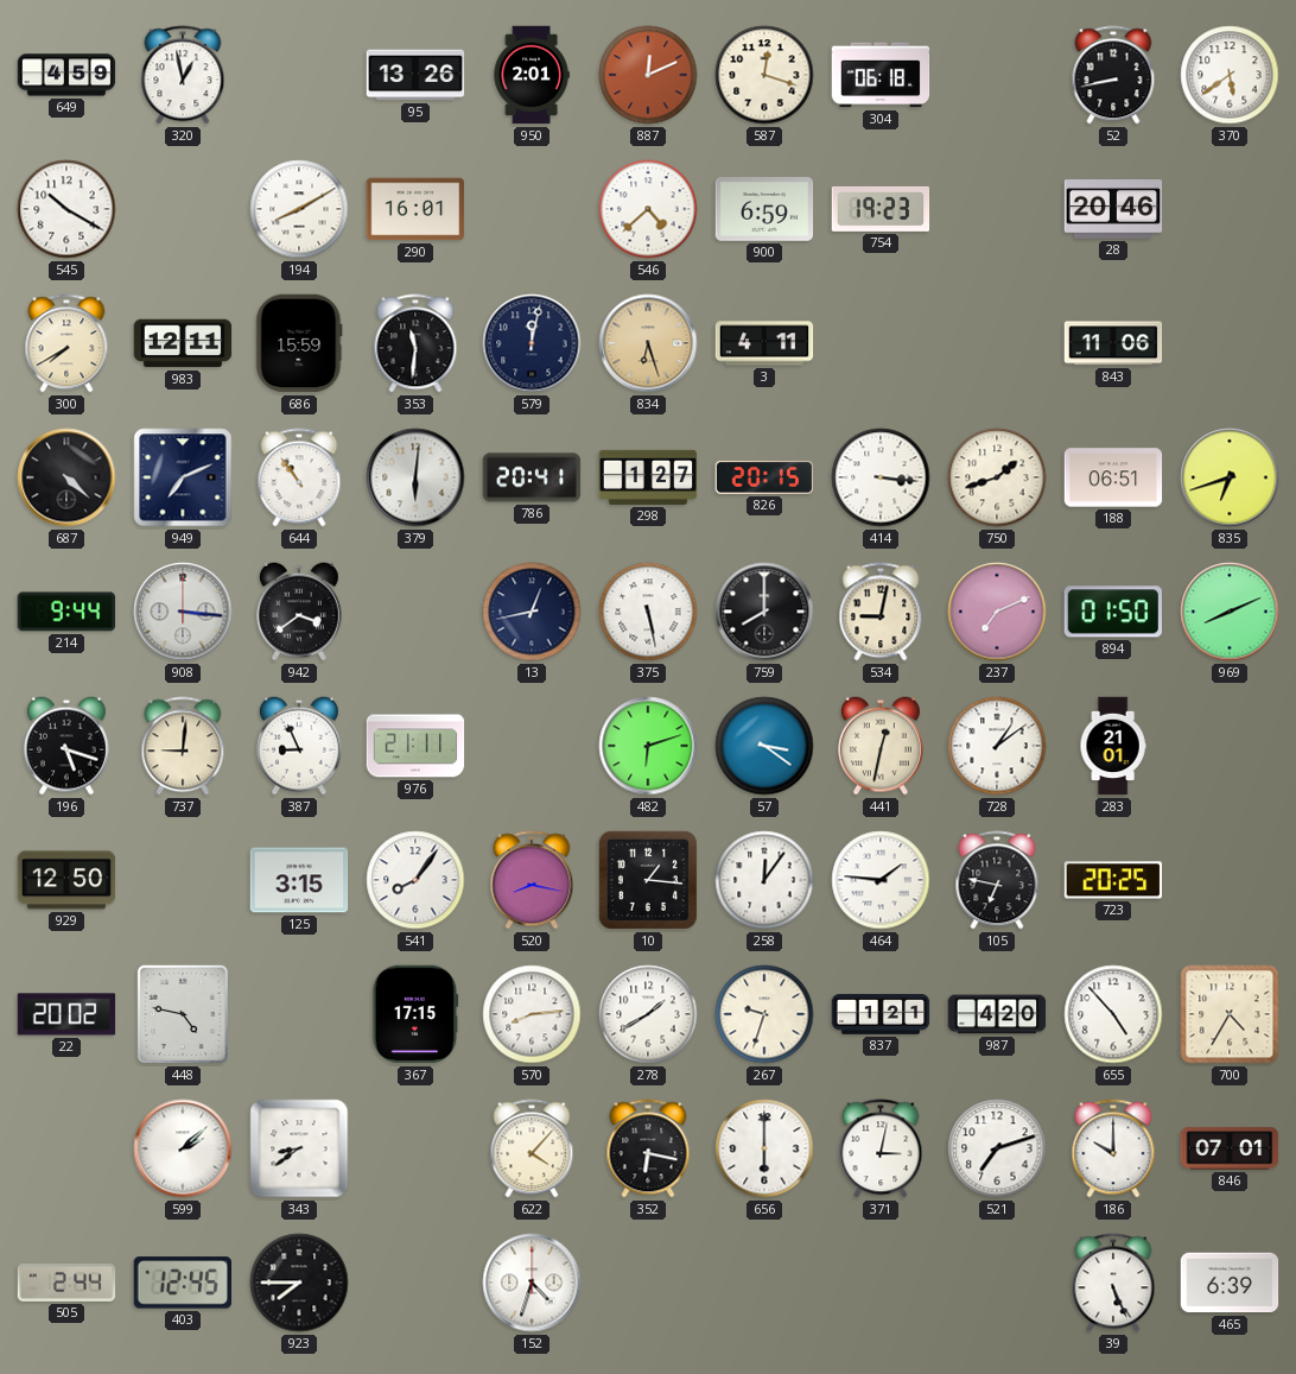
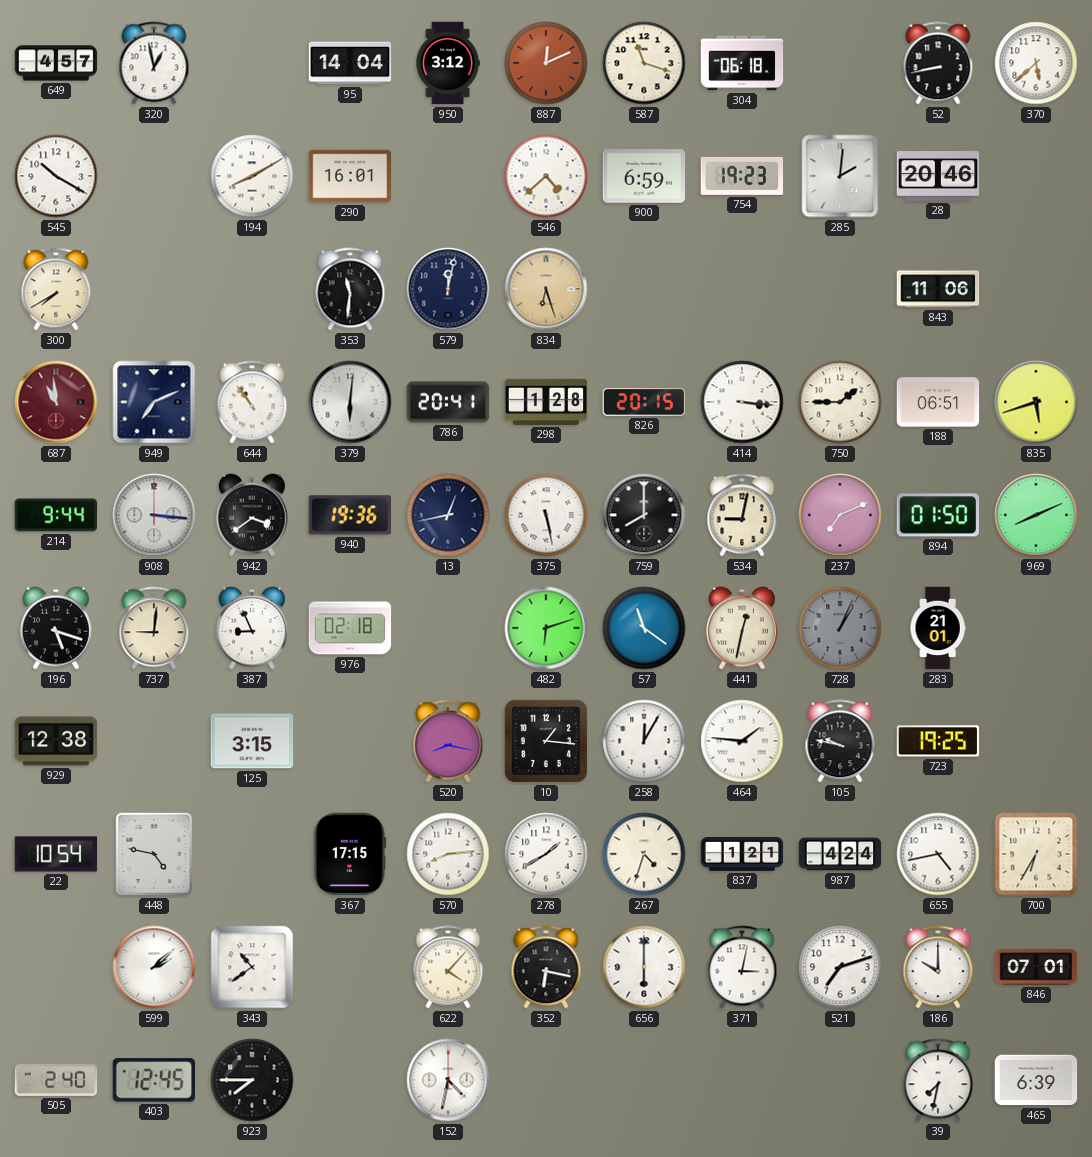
649: 4:59 -> 4:57 (56, 63)
95: 13:26 -> 14:04 (350, 63)
950: 2:01 -> 3:12 (448, 63)
587: 12:18 -> 11:18 (644, 63)
370: 5:39 -> 5:38 (1036, 63)
285: none -> 2:01 (840, 176)
983: 12:11 -> none (183, 343)
686: 15:59 -> none (299, 343)
3: 4:11 -> none (764, 343)
687: 4:22 -> 10:59 (56, 402)
687 dial: black -> burgundy (56, 402)
298: 1:27 -> 1:28 (546, 402)
750: 1:42 -> 1:45 (840, 402)
835: 6:42 -> 5:42 (1036, 402)
940: none -> 19:36 (349, 515)
976: 21:11 -> 02:18 (350, 628)
57: 3:21 -> 11:21 (644, 628)
728: 1:09 -> 1:04 (840, 628)
728 dial: white -> grey (840, 628)
929: 12:50 -> 12:38 (56, 741)
541: 8:06 -> none (415, 880)
258: 12:06 -> 12:05 (644, 741)
105: 6:47 -> 9:47 (840, 741)
723: 20:25 -> 19:25 (938, 741)
22: 20:02 -> 10:54 (56, 854)
267: 9:33 -> 4:33 (644, 854)
987: 4:20 -> 4:24 (840, 854)
655: 4:53 -> 4:43 (938, 854)
700: 4:35 -> 6:35 (1036, 854)
343: 8:39 -> 10:39 (252, 967)
505: 2:44 -> 2:40 (56, 1080)
152: 4:33 -> 4:32 (448, 1080)
39: 5:26 -> 7:32 (938, 1080)
